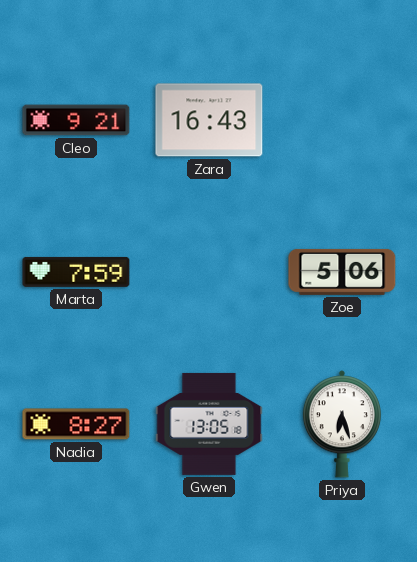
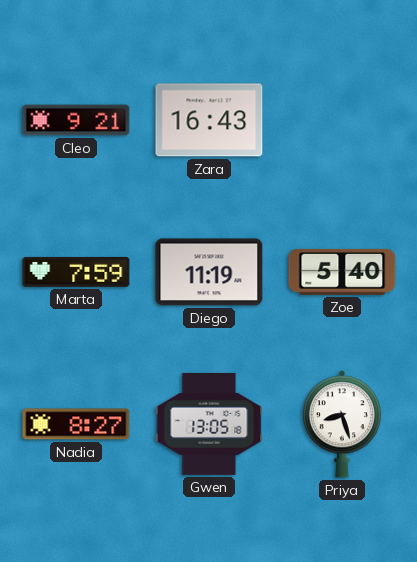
Diego: none -> 11:19 (209, 272)
Zoe: 5:06 -> 5:40 (342, 272)
Priya: 6:27 -> 8:27 (342, 424)
